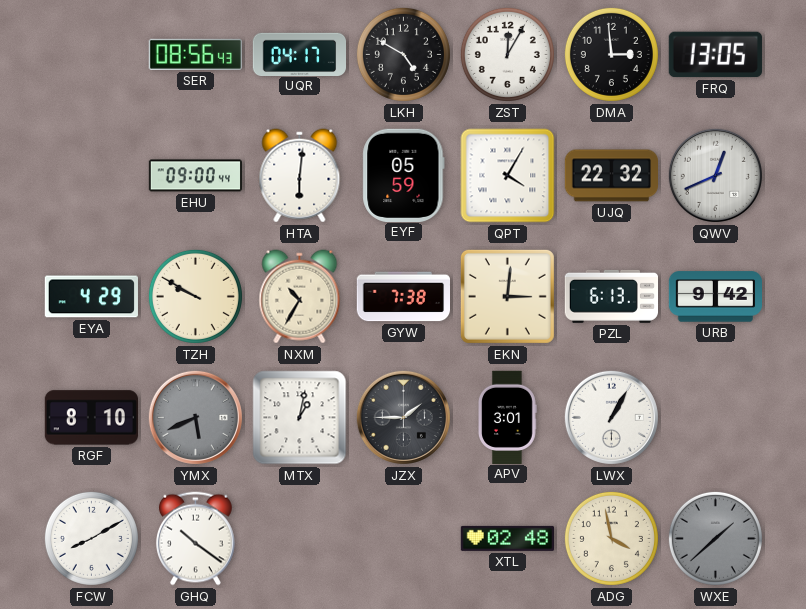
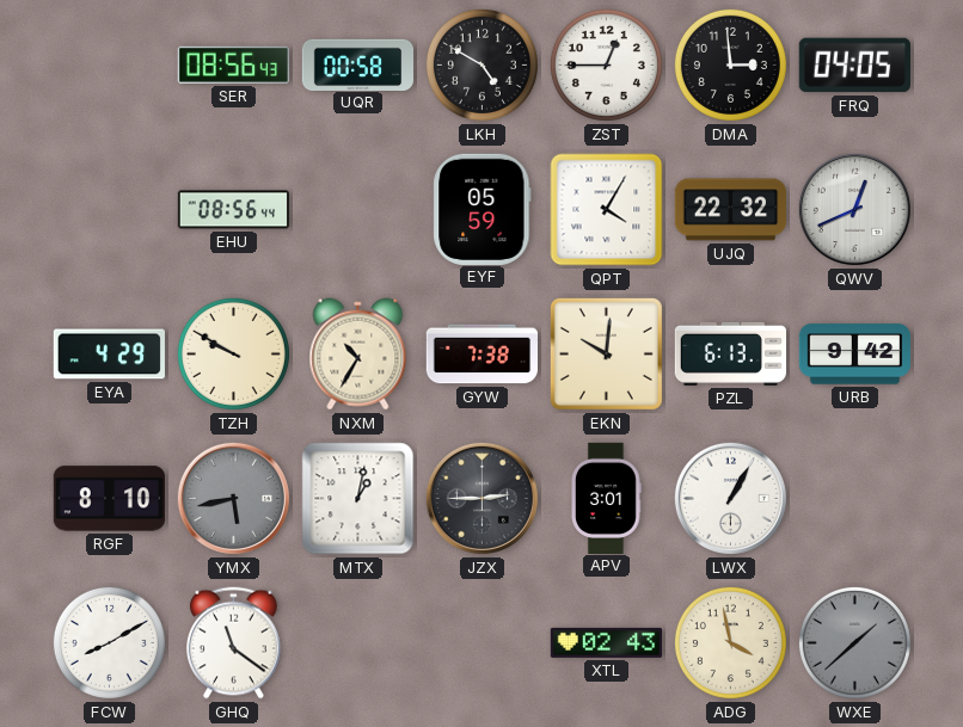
UQR: 04:17 -> 00:58 (358, 64)
ZST: 12:05 -> 12:45 (606, 64)
FRQ: 13:05 -> 04:05 (854, 66)
EHU: 09:00 -> 08:56 (233, 210)
HTA: 6:01 -> none (300, 176)
EKN: 3:01 -> 10:01 (606, 353)
YMX: 5:41 -> 5:43 (233, 498)
JZX: 1:45 -> 2:45 (481, 498)
GHQ: 10:21 -> 11:21 (234, 643)
XTL: 02:48 -> 02:43 (606, 642)
